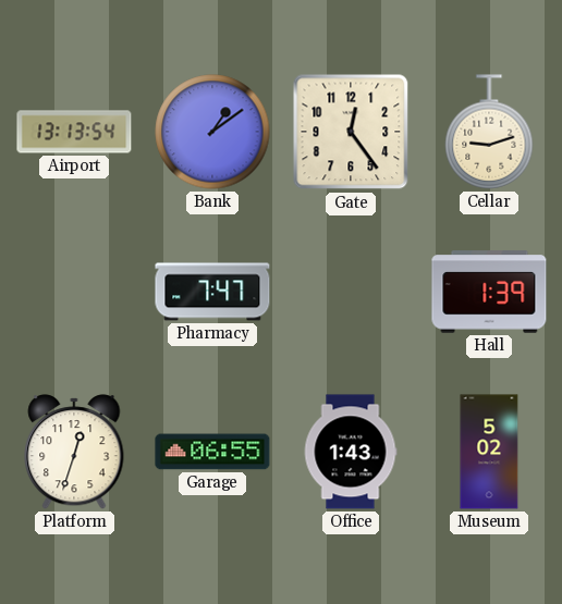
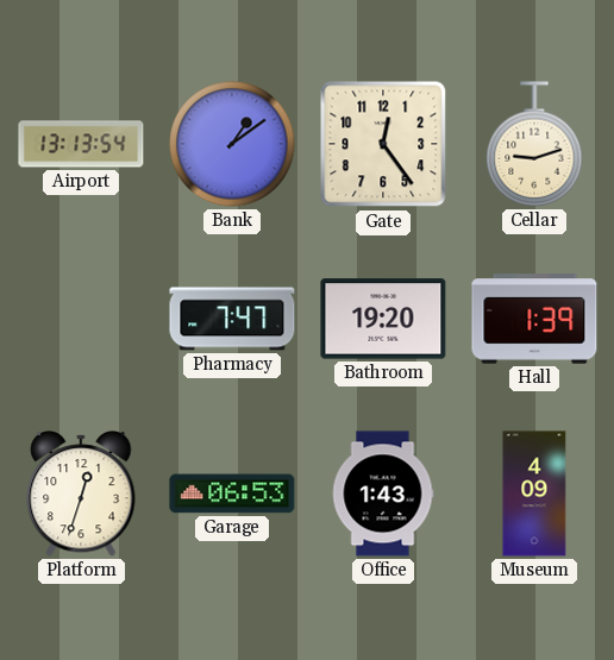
Bathroom: none -> 19:20 (383, 319)
Garage: 06:55 -> 06:53 (232, 494)
Museum: 5:02 -> 4:09 (534, 494)
